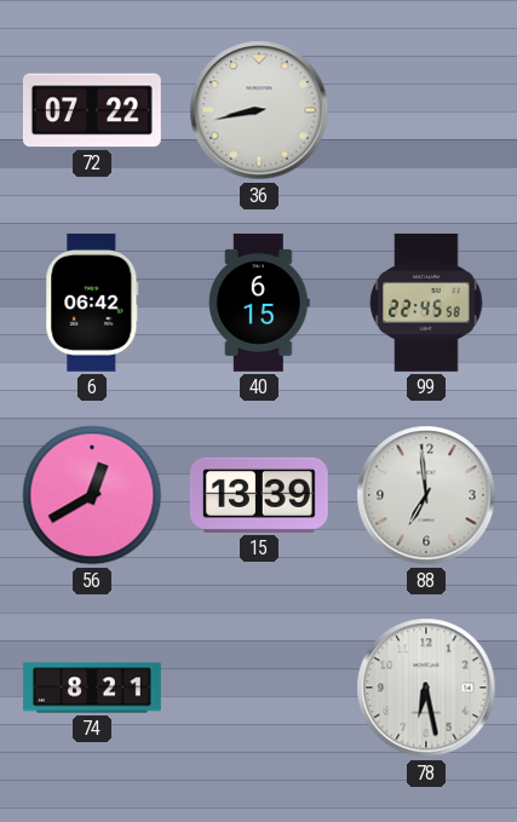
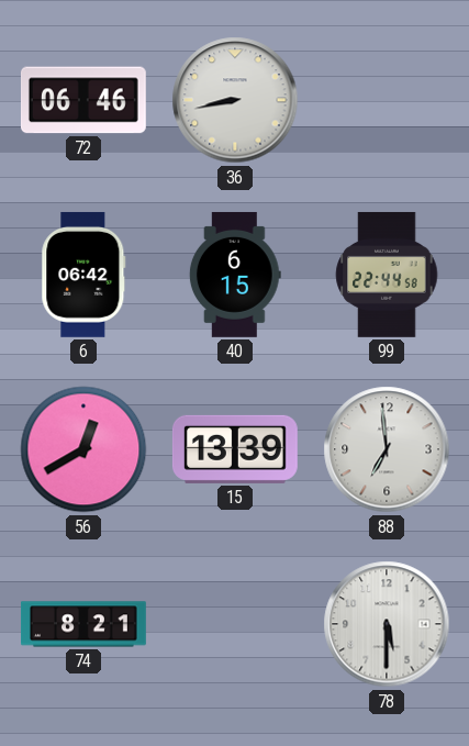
72: 07:22 -> 06:46 (83, 100)
99: 22:45 -> 22:44 (387, 275)
78: 6:28 -> 5:30 (387, 624)
